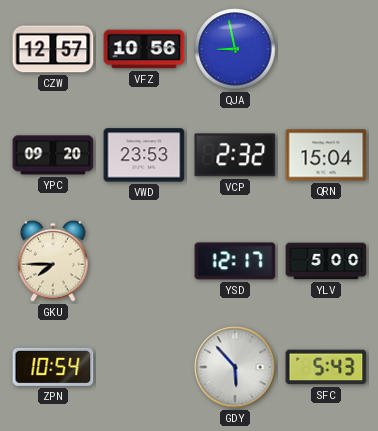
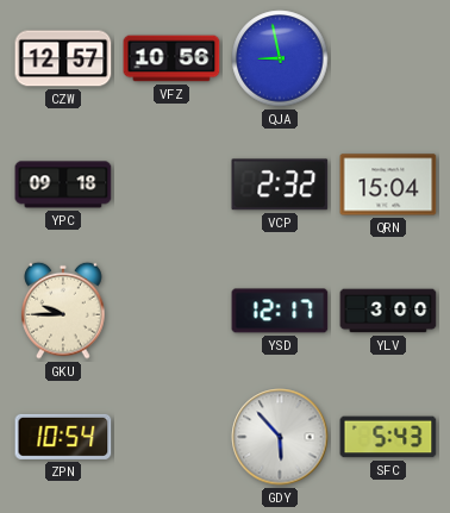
YPC: 09:20 -> 09:18 (63, 184)
VWD: 23:53 -> none (144, 155)
GKU: 7:45 -> 9:45 (63, 311)
YLV: 5:00 -> 3:00 (388, 311)
